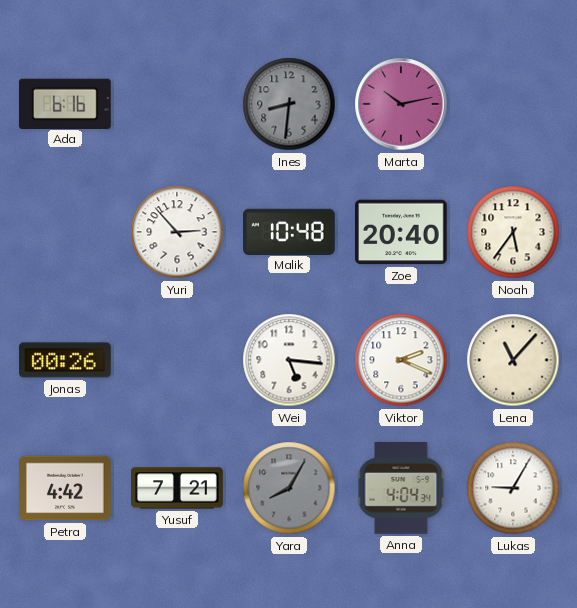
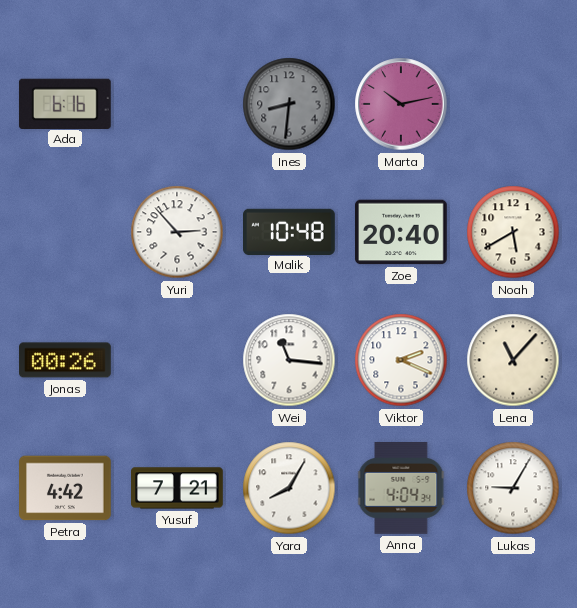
Noah: 5:36 -> 5:40 (513, 232)
Wei: 5:16 -> 11:16 (289, 360)
Yara dial: grey -> white (289, 488)
